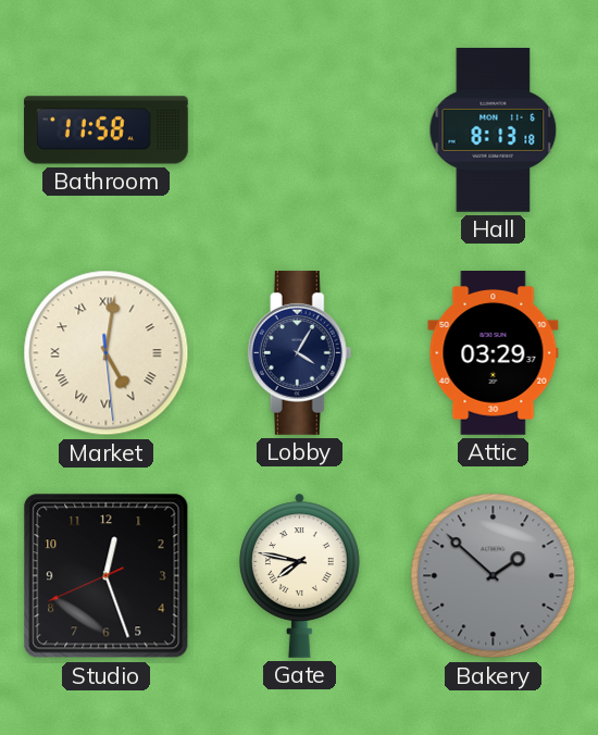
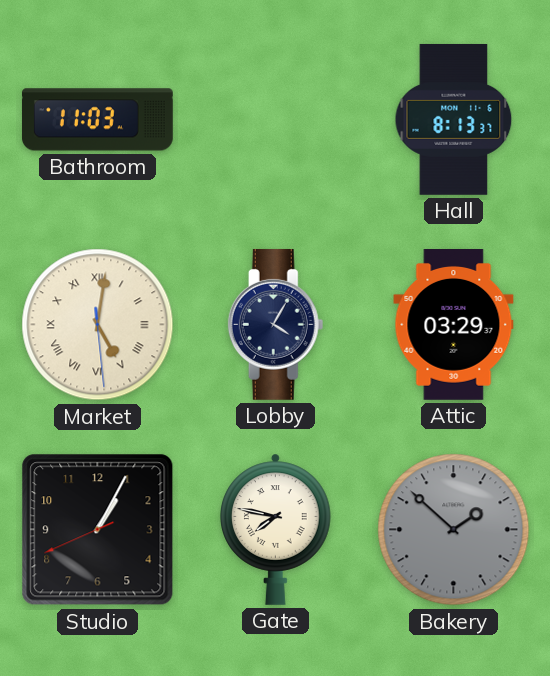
Bathroom: 11:58 -> 11:03 (97, 120)
Hall: 8:13:18 -> 8:13:37 (454, 120)
Studio: 12:26 -> 1:04 (98, 530)
